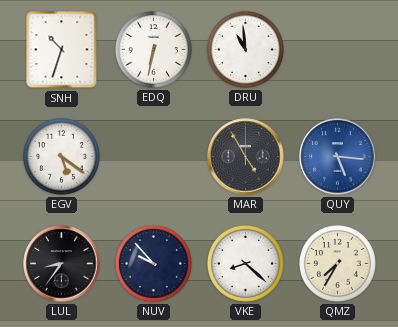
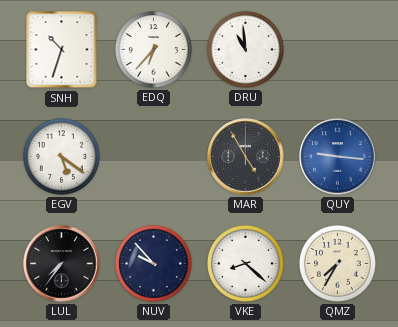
EDQ: 6:32 -> 6:37 (153, 49)
QUY: 5:16 -> 9:16 (338, 157)
LUL: 8:36 -> 7:36 (62, 264)
